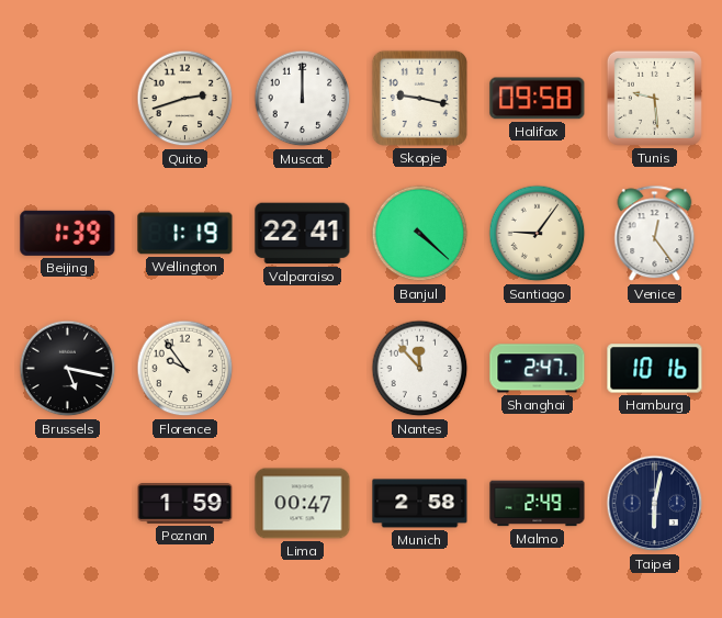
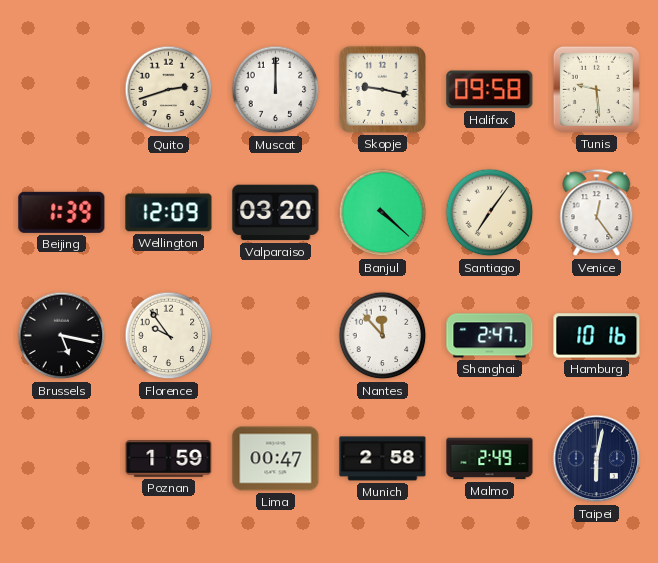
Wellington: 1:19 -> 12:09 (169, 213)
Valparaiso: 22:41 -> 03:20 (276, 213)
Santiago: 9:06 -> 7:06 (490, 213)
